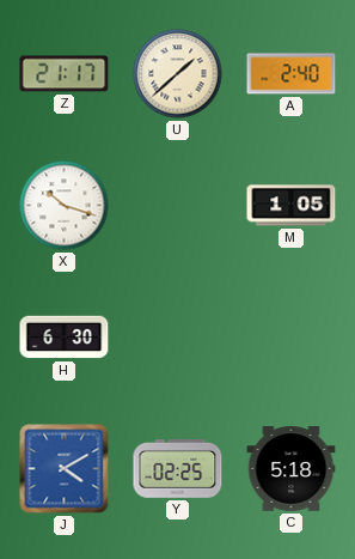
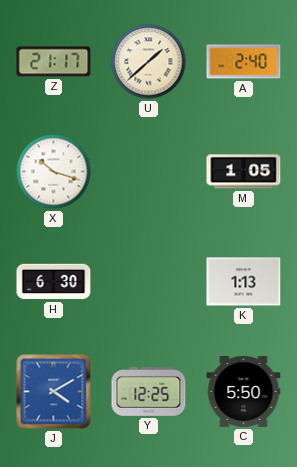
K: none -> 1:13 (244, 282)
Y: 02:25 -> 12:25 (149, 392)
C: 5:18 -> 5:50 (244, 392)
